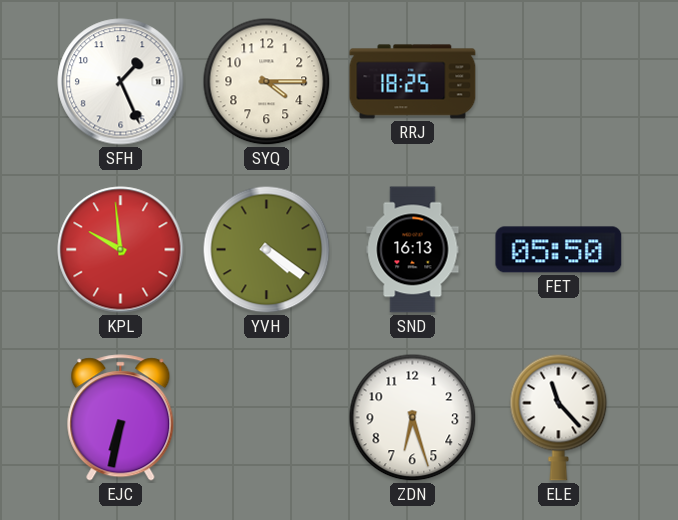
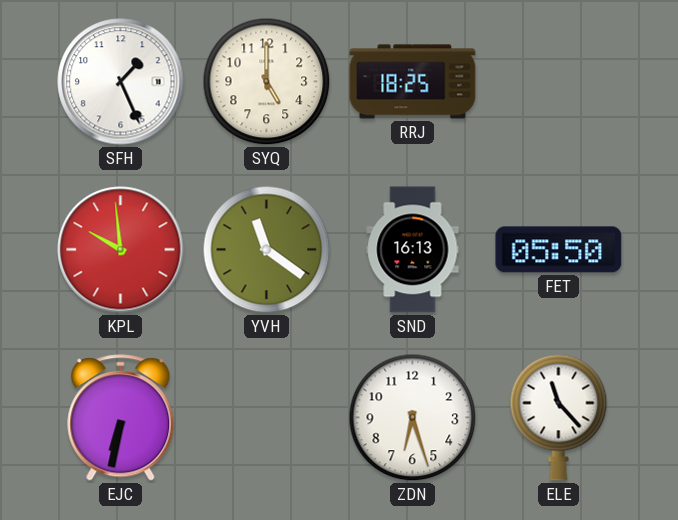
SYQ: 4:15 -> 5:00 (267, 82)
YVH: 4:21 -> 11:21 (267, 250)
